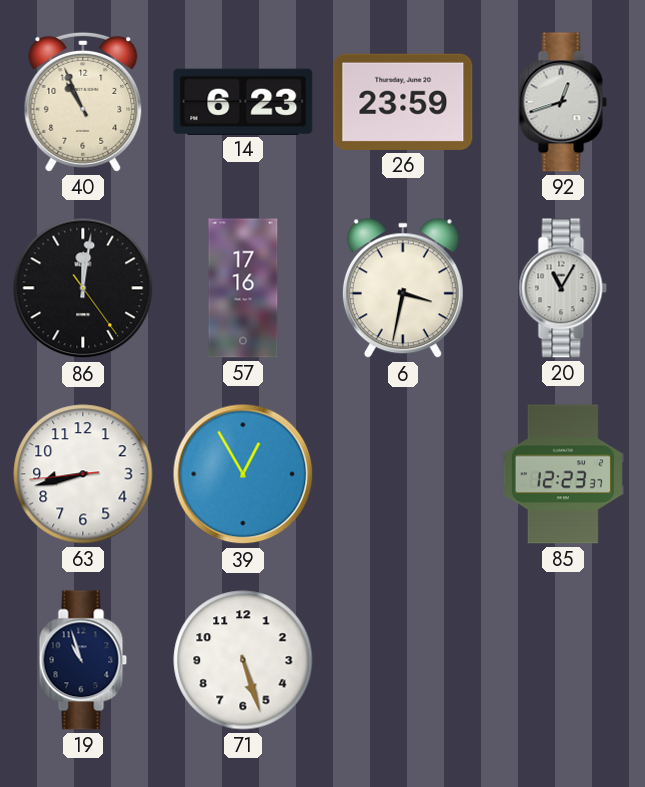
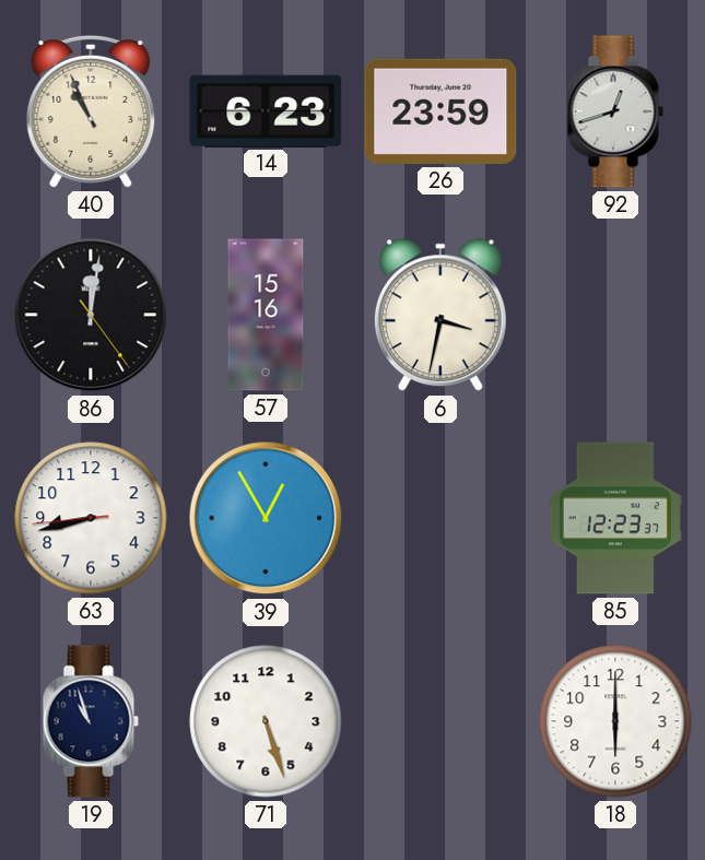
57: 17:16 -> 15:16 (266, 315)
20: 11:05 -> none (563, 288)
18: none -> 6:00 (615, 721)
